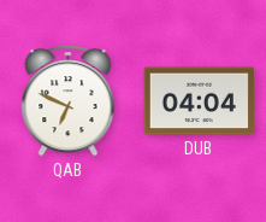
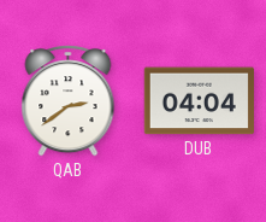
QAB: 6:49 -> 2:39 (69, 101)
